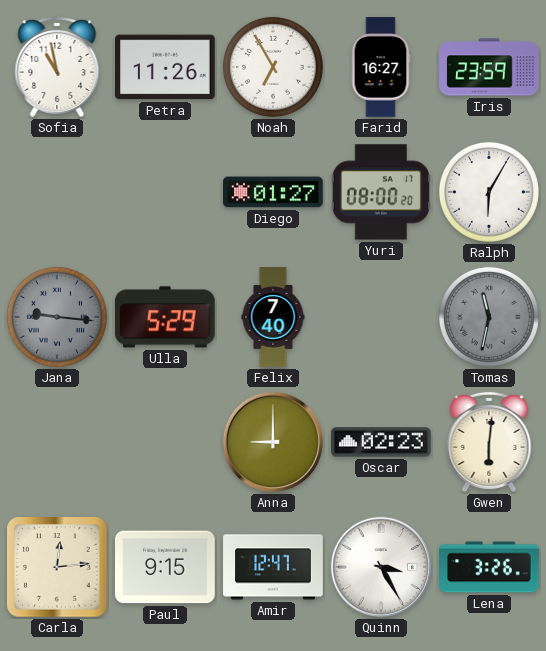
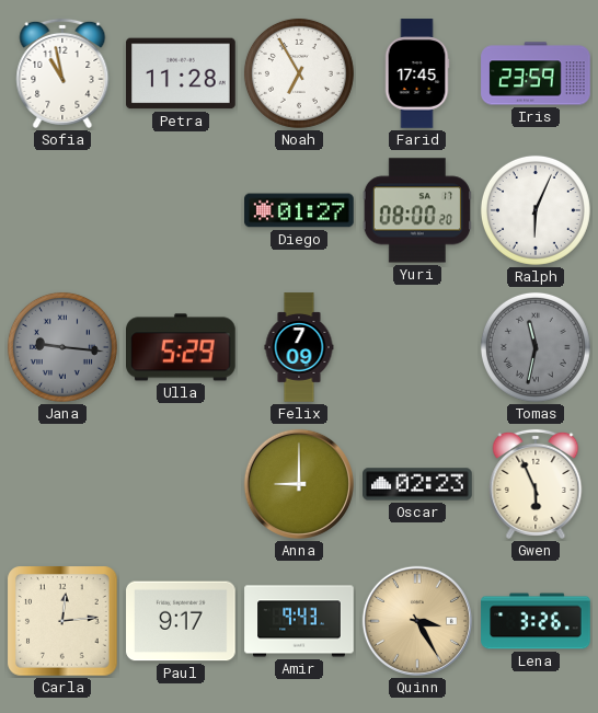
Petra: 11:26 -> 11:28 (181, 73)
Farid: 16:27 -> 17:45 (417, 73)
Ralph: 6:05 -> 6:04 (536, 210)
Felix: 7:40 -> 7:09 (299, 347)
Gwen: 6:01 -> 5:56 (536, 484)
Paul: 9:15 -> 9:17 (181, 621)
Amir: 12:47 -> 9:43 (299, 621)
Quinn dial: white -> champagne (417, 621)
